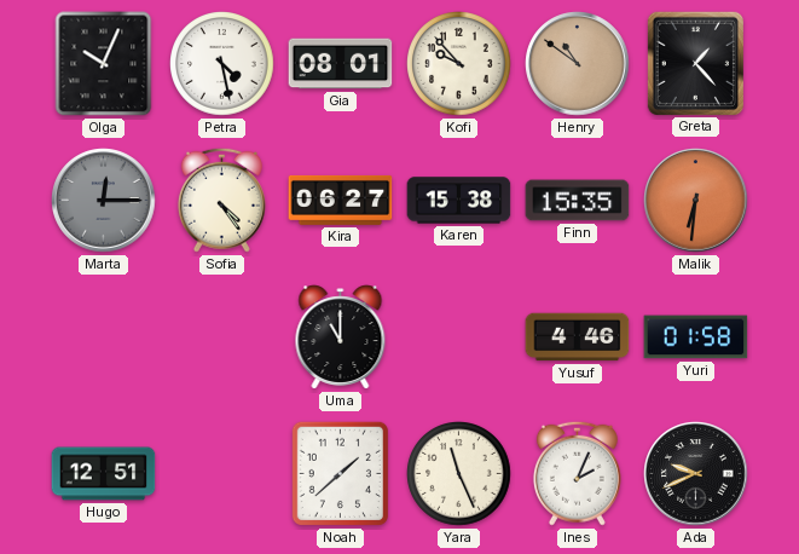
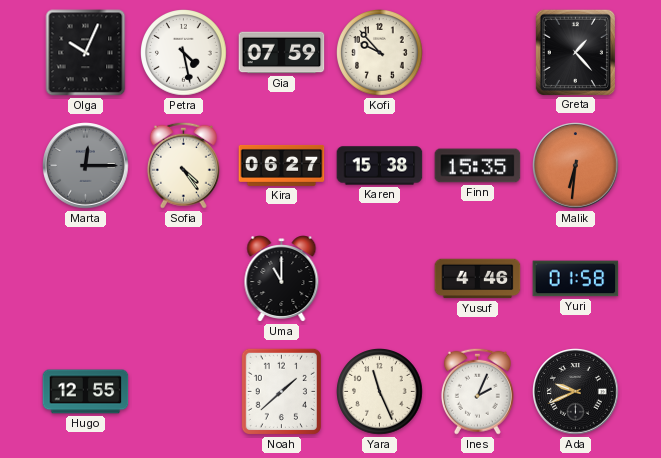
Gia: 08:01 -> 07:59 (282, 53)
Henry: 10:51 -> none (578, 64)
Hugo: 12:51 -> 12:55 (86, 392)
